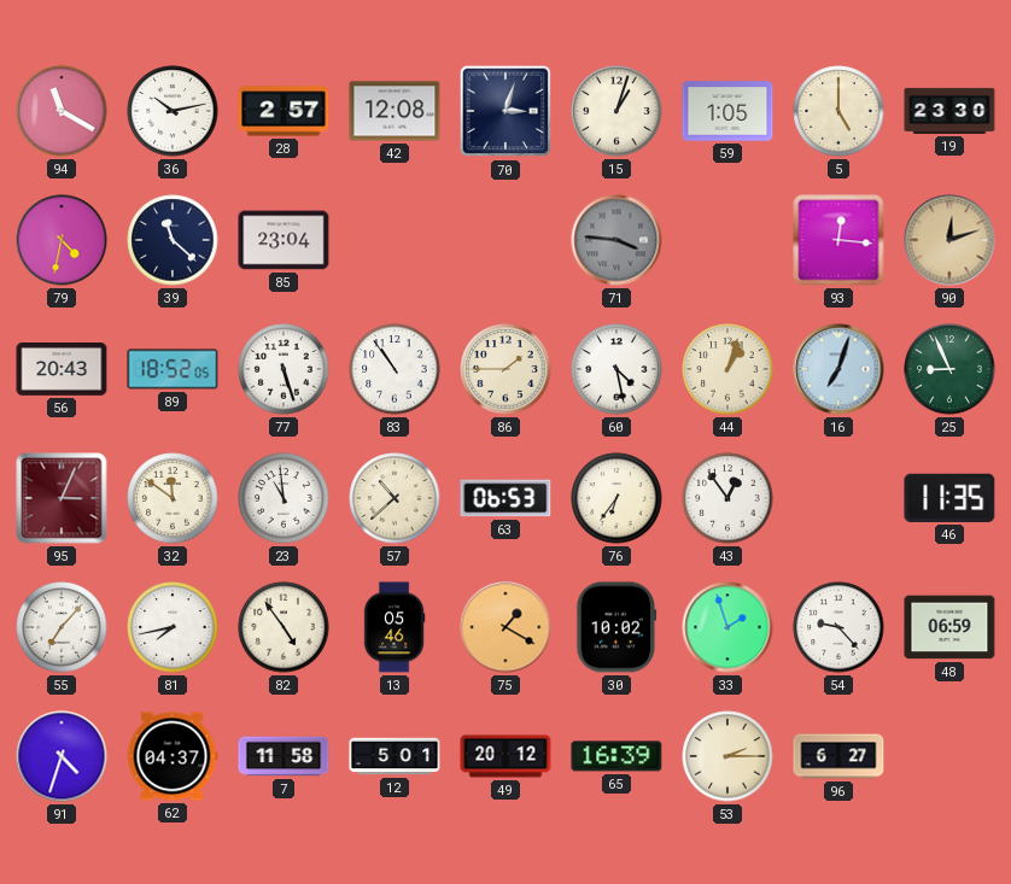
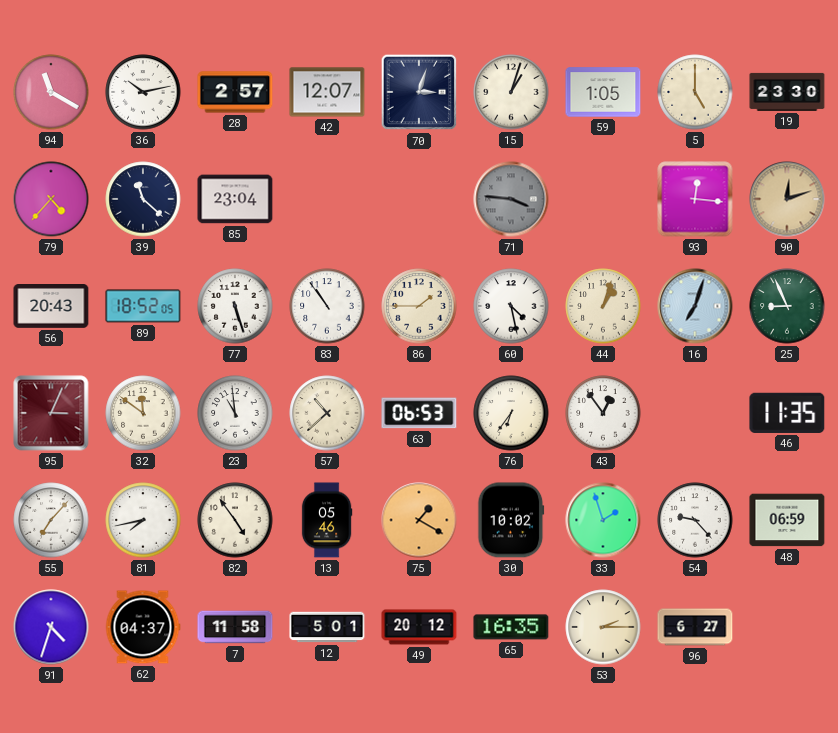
42: 12:08 -> 12:07 (327, 92)
79: 4:32 -> 4:37 (51, 199)
65: 16:39 -> 16:35 (511, 627)
